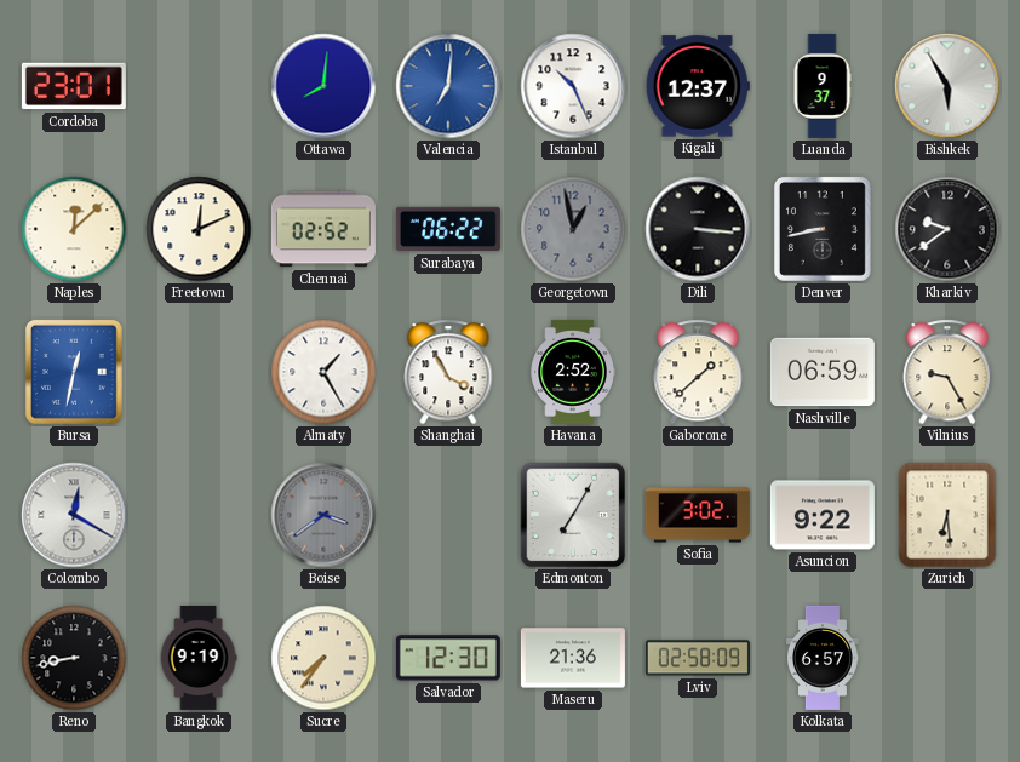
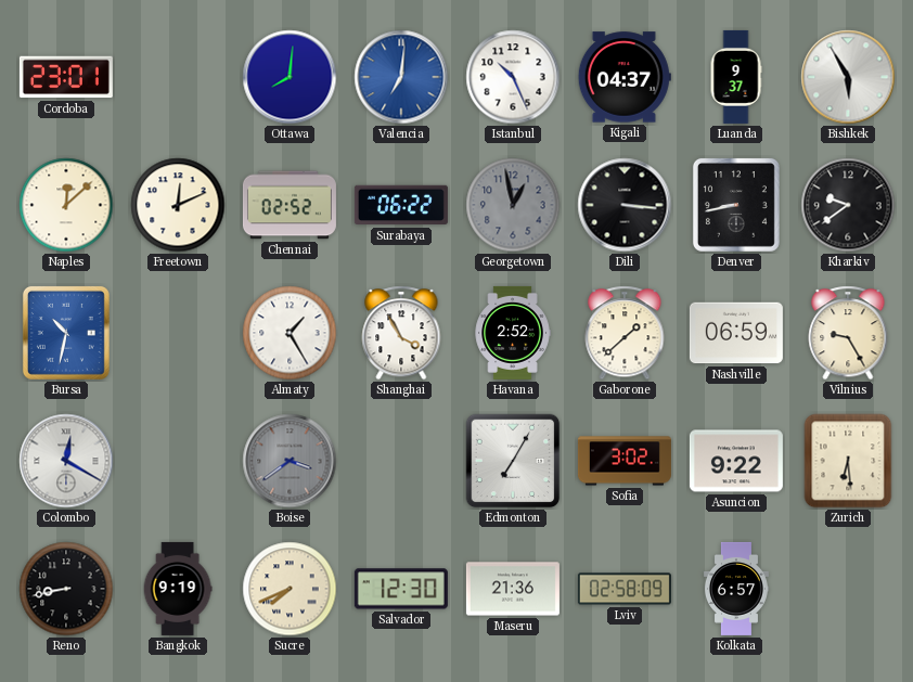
Kigali: 12:37 -> 04:37 (625, 77)
Bursa: 12:32 -> 10:32 (66, 333)
Sucre: 7:36 -> 7:41 (290, 589)
